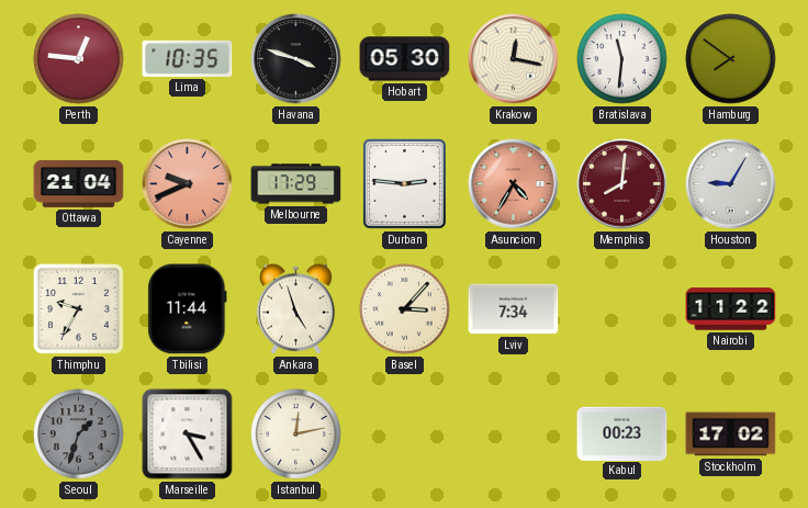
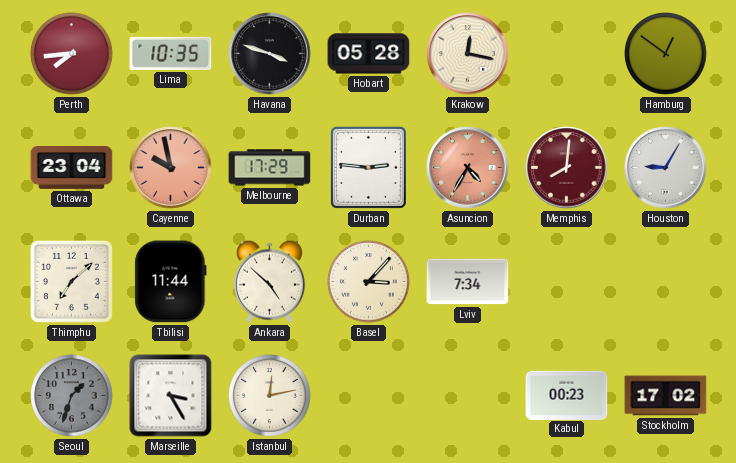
Perth: 12:46 -> 7:44 (72, 54)
Hobart: 05:30 -> 05:28 (369, 54)
Bratislava: 11:31 -> none (622, 59)
Hamburg: 7:51 -> 12:51 (666, 54)
Ottawa: 21:04 -> 23:04 (72, 167)
Cayenne: 9:41 -> 9:58 (171, 168)
Thimphu: 9:35 -> 7:08 (71, 281)
Ankara: 4:57 -> 4:52 (269, 281)
Nairobi: 11:22 -> none (731, 309)
